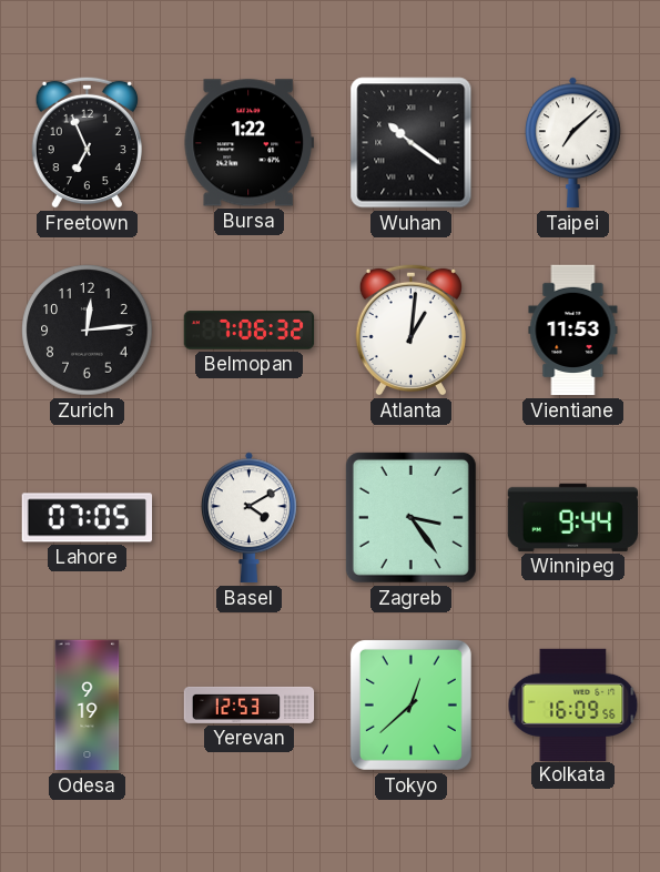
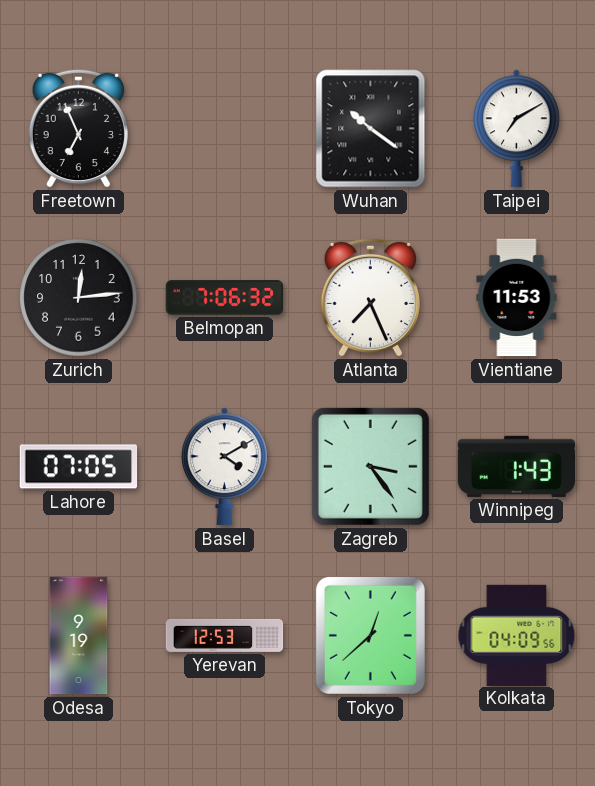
Bursa: 1:22 -> none (248, 143)
Taipei: 7:08 -> 7:10 (517, 129)
Atlanta: 1:01 -> 7:26 (370, 297)
Winnipeg: 9:44 -> 1:43 (516, 466)
Kolkata: 16:09 -> 04:09 (517, 635)
